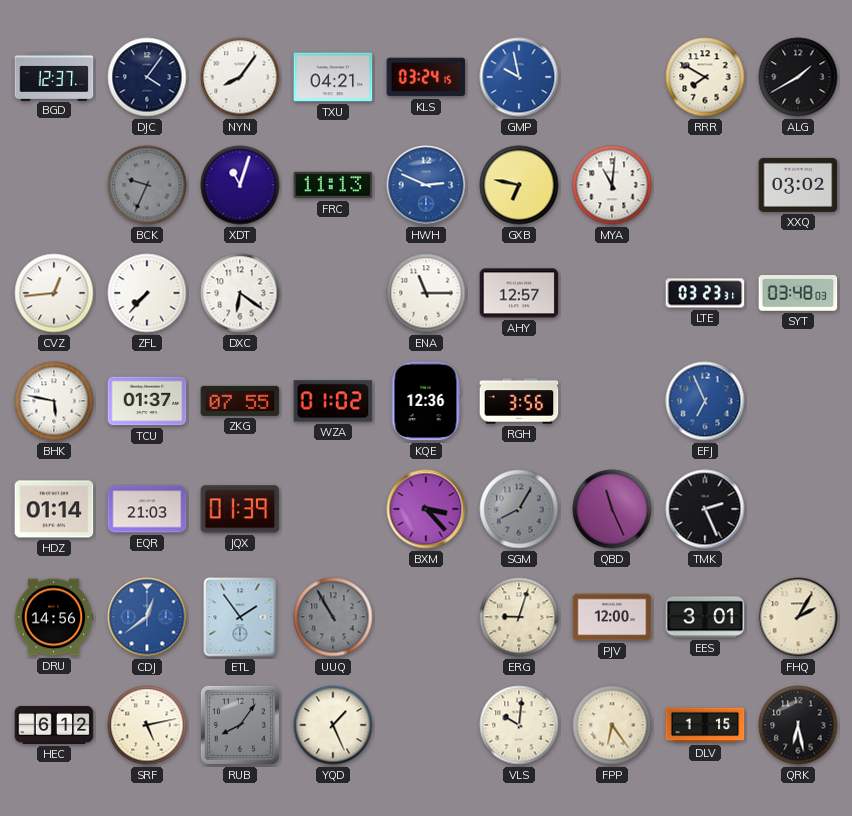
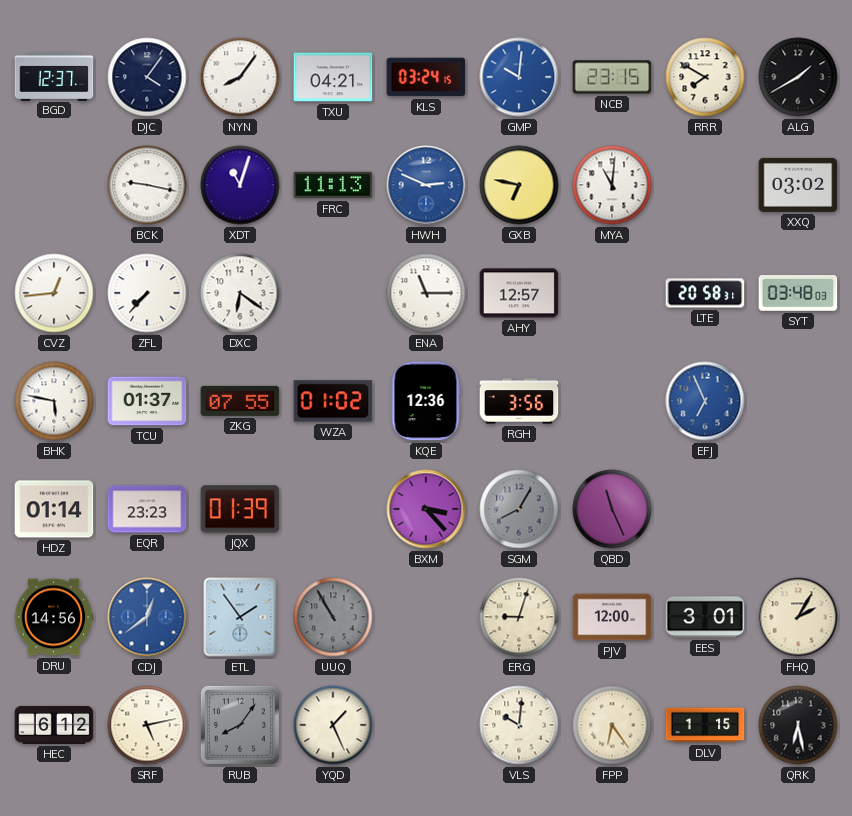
GMP: 9:58 -> 10:01 (519, 77)
NCB: none -> 23:15 (612, 77)
BCK: 9:34 -> 9:17 (147, 185)
BCK dial: grey -> white (147, 185)
LTE: 03:23 -> 20:58 (705, 293)
EQR: 21:03 -> 23:23 (147, 509)
TMK: 2:26 -> none (705, 509)
